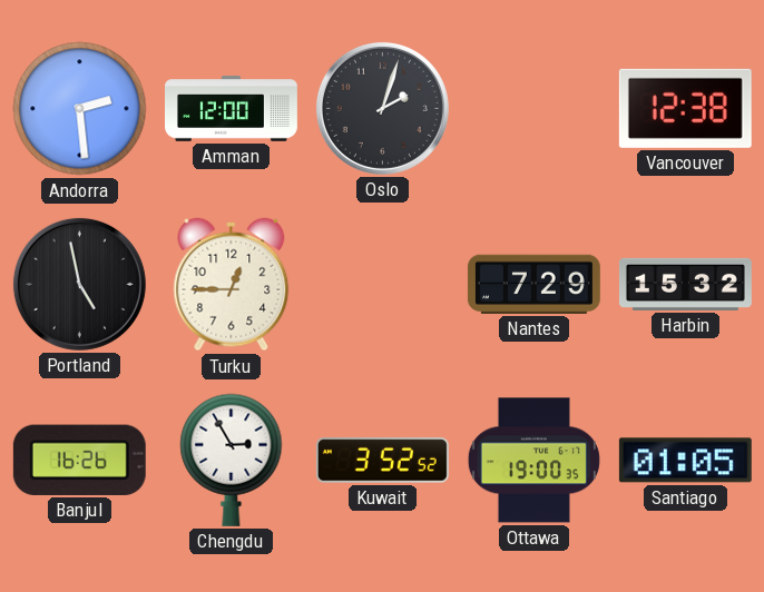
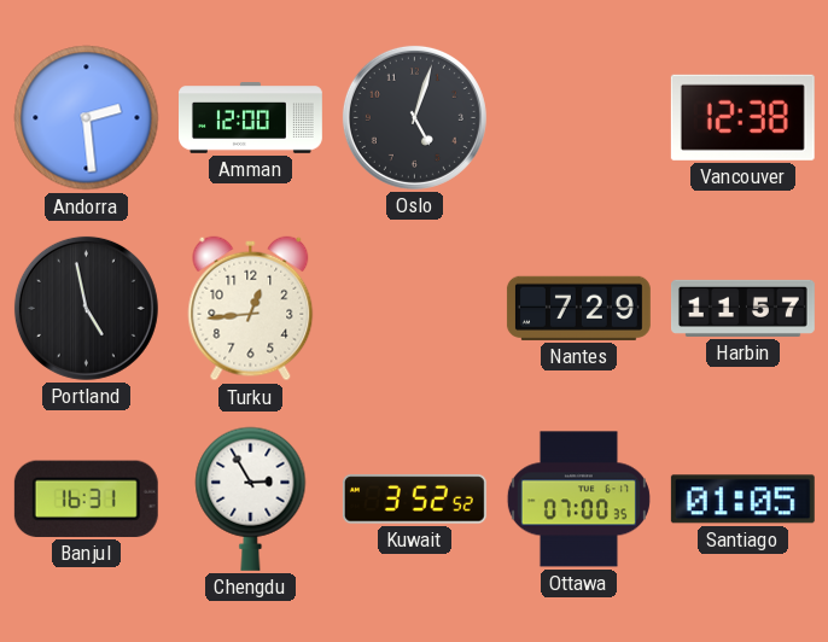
Oslo: 2:03 -> 5:03 (414, 117)
Turku: 12:45 -> 12:44 (251, 309)
Harbin: 15:32 -> 11:57 (742, 308)
Banjul: 16:26 -> 16:31 (86, 498)
Ottawa: 19:00 -> 07:00 (578, 500)
